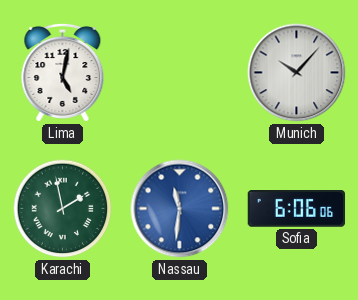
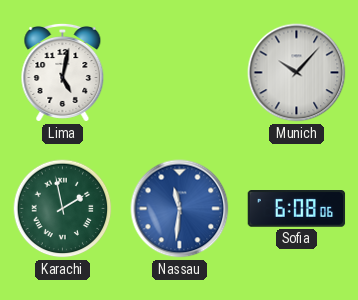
Sofia: 6:06 -> 6:08 (297, 209)
